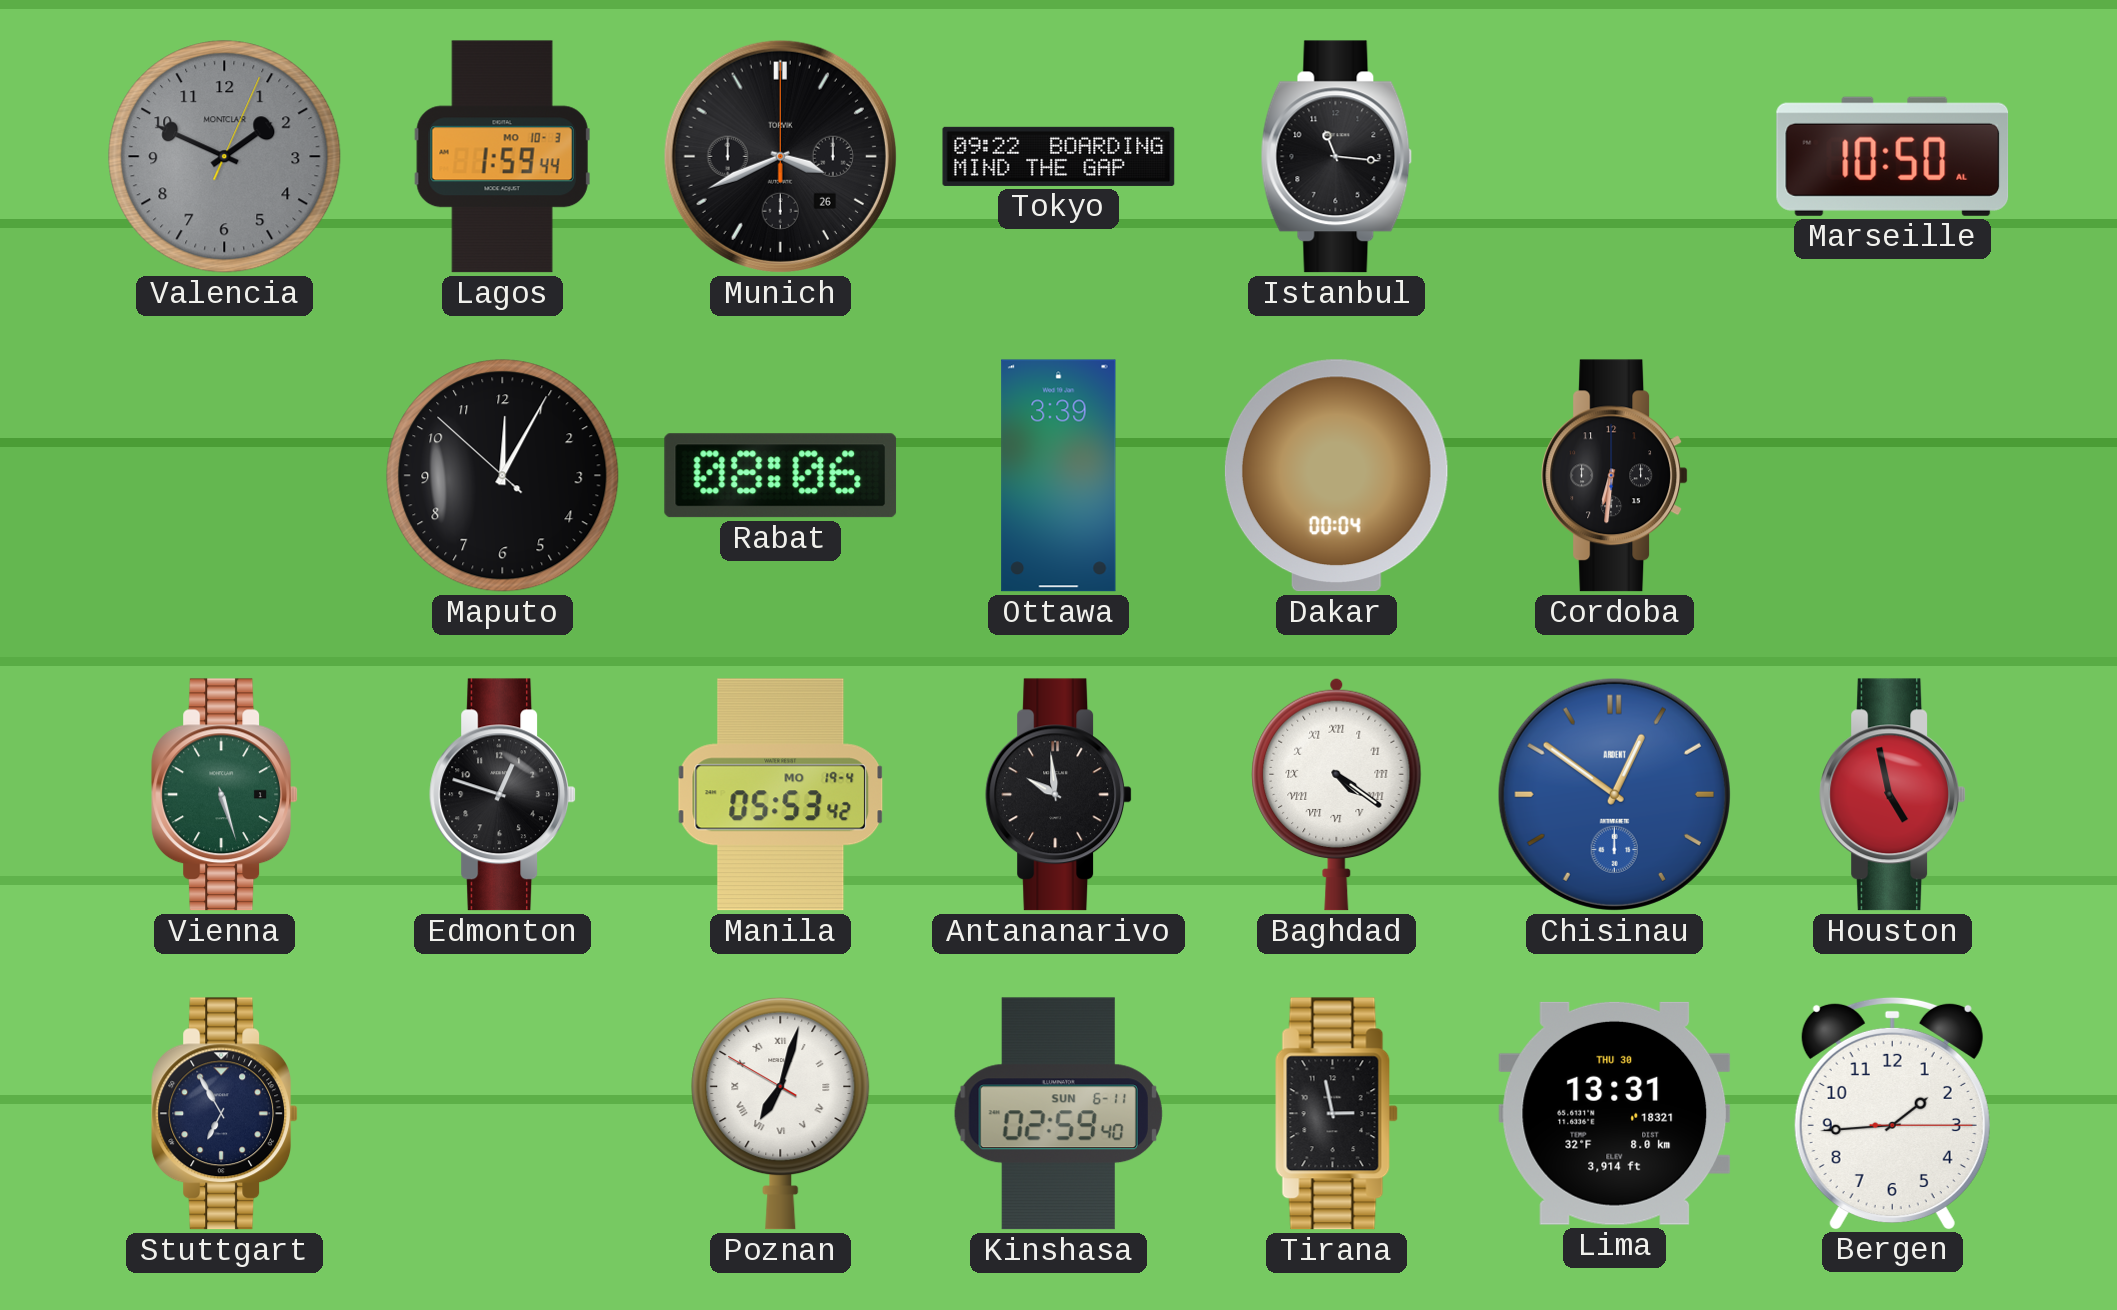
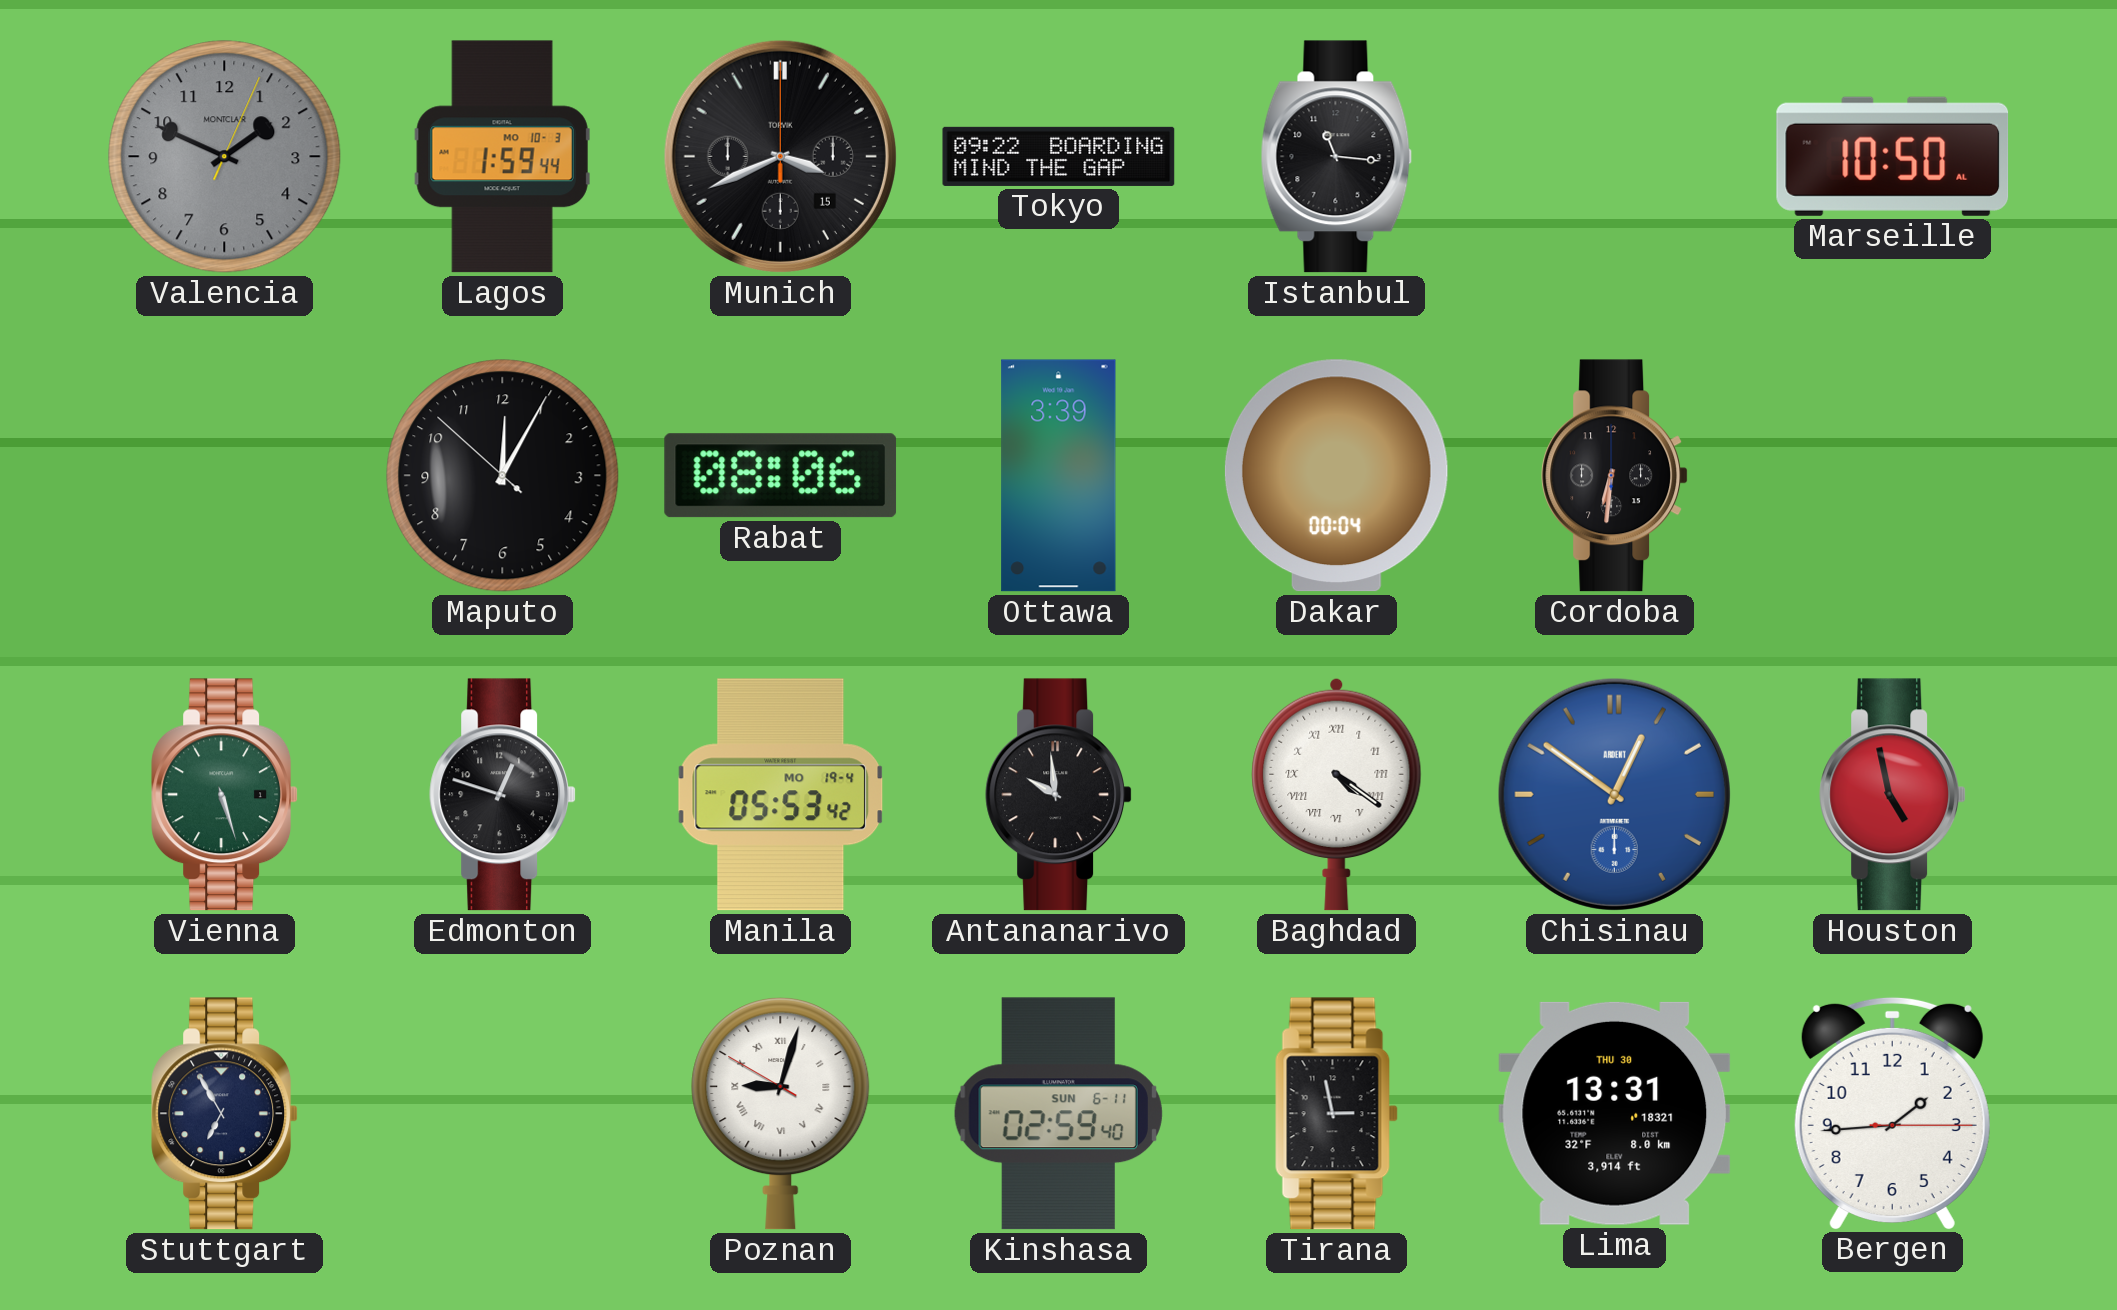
Munich date: 26 -> 15 (780, 156)
Poznan: 7:02 -> 9:02 (781, 1113)
